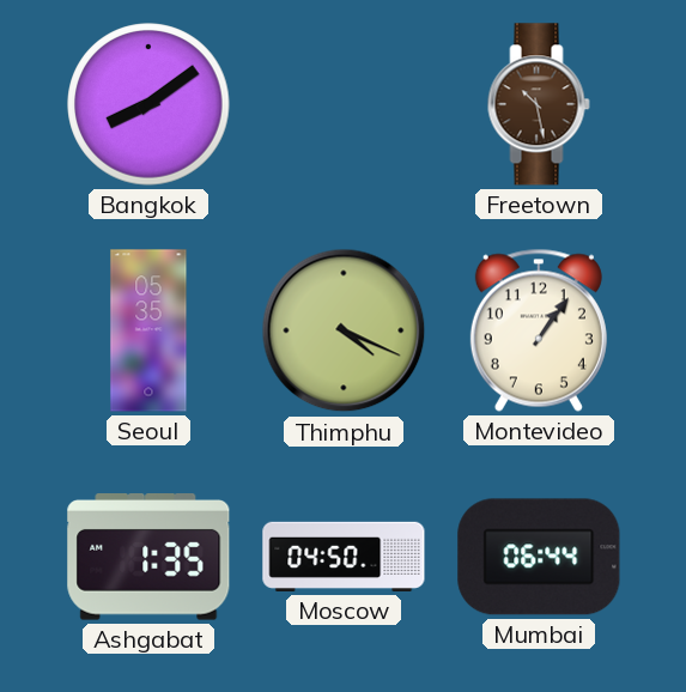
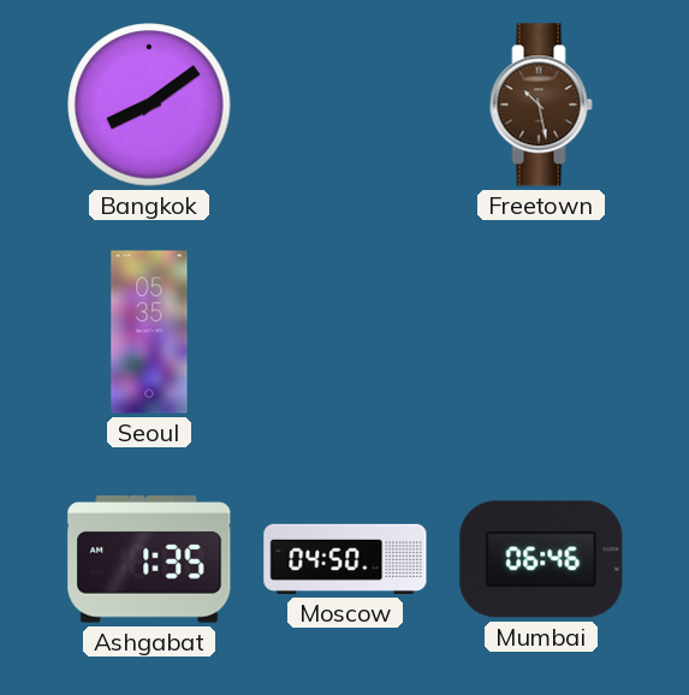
Thimphu: 4:19 -> none (344, 330)
Montevideo: 1:06 -> none (539, 330)
Mumbai: 06:44 -> 06:46 (541, 559)
